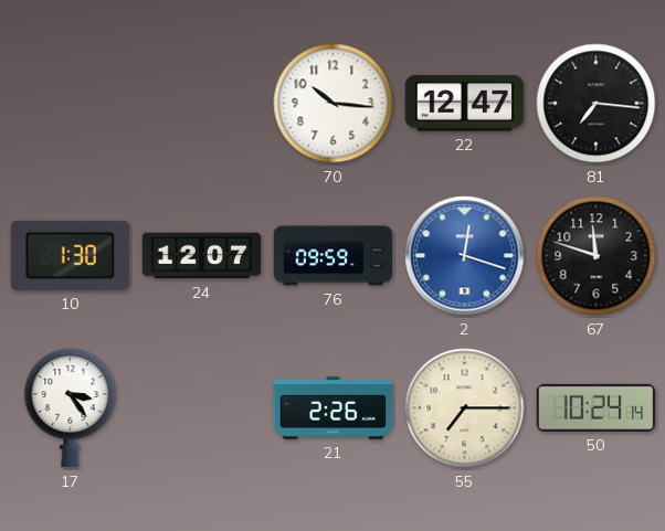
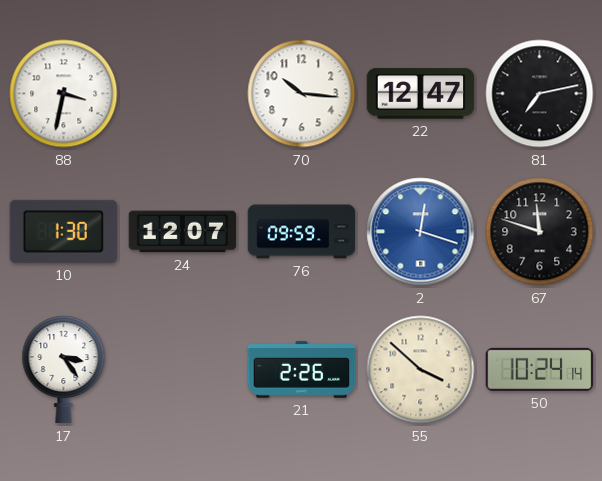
88: none -> 3:32 (64, 94)
81: 7:16 -> 7:13 (540, 94)
55: 7:15 -> 3:52 (421, 370)
